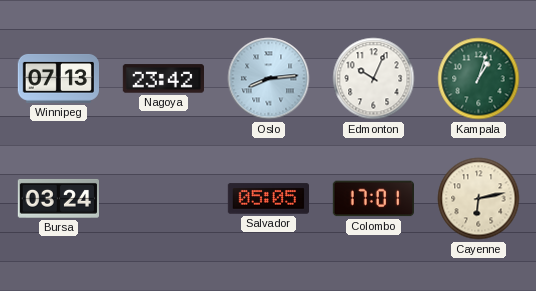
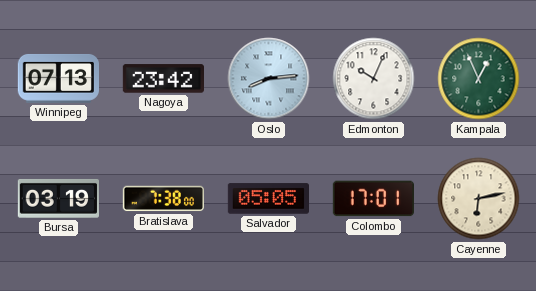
Kampala: 1:03 -> 12:56 (479, 79)
Bursa: 03:24 -> 03:19 (58, 198)
Bratislava: none -> 7:38 (163, 199)
